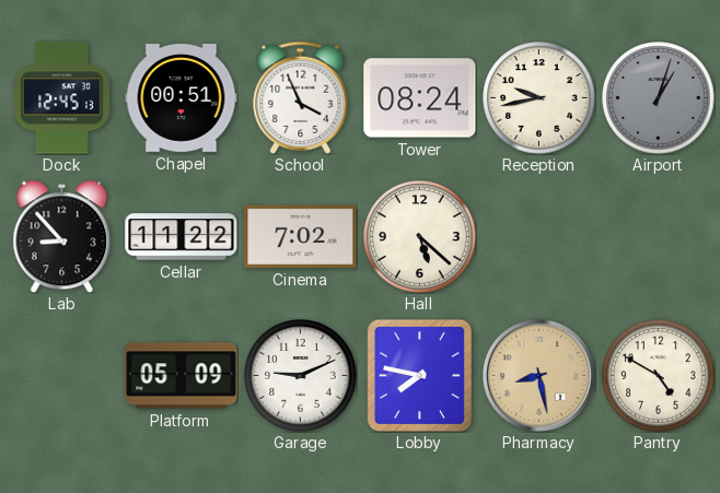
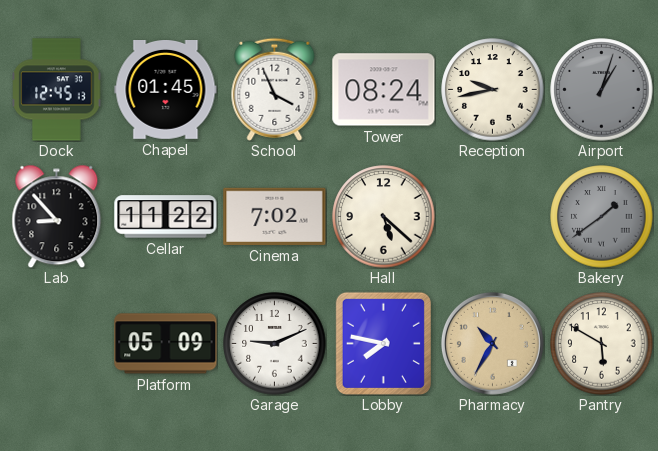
Chapel: 00:51 -> 01:45 (166, 90)
Bakery: none -> 1:39 (602, 217)
Pharmacy: 8:28 -> 10:35 (492, 343)
Pantry: 4:50 -> 5:50 (602, 344)
